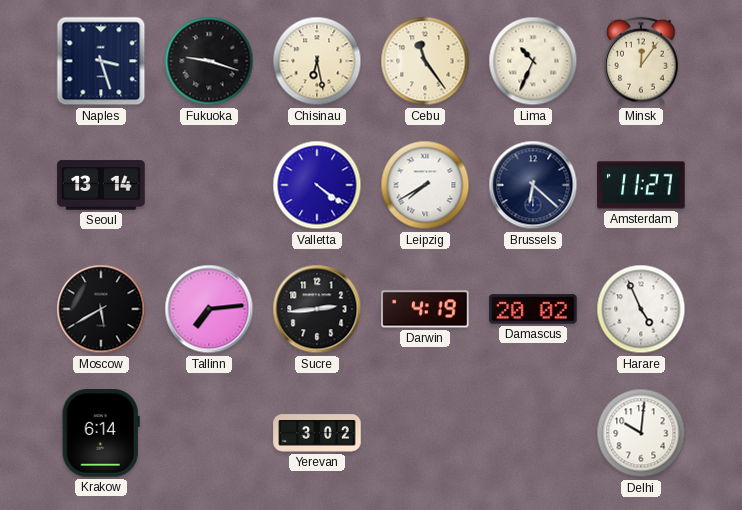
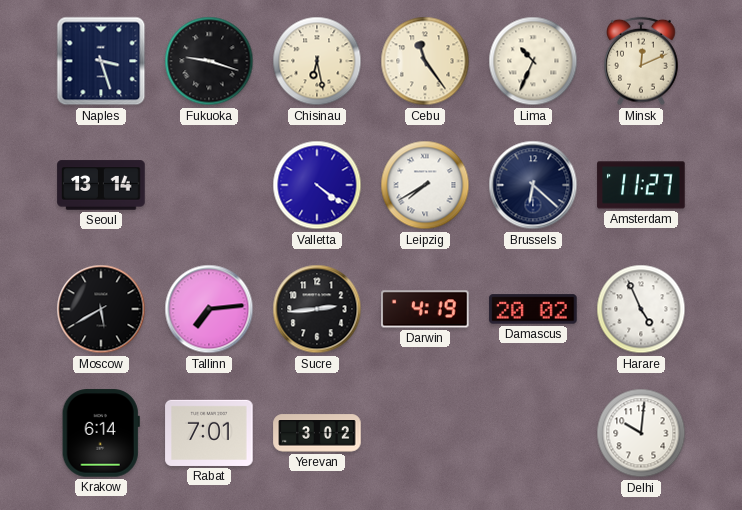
Minsk: 12:06 -> 12:11 (642, 61)
Rabat: none -> 7:01 (209, 433)
